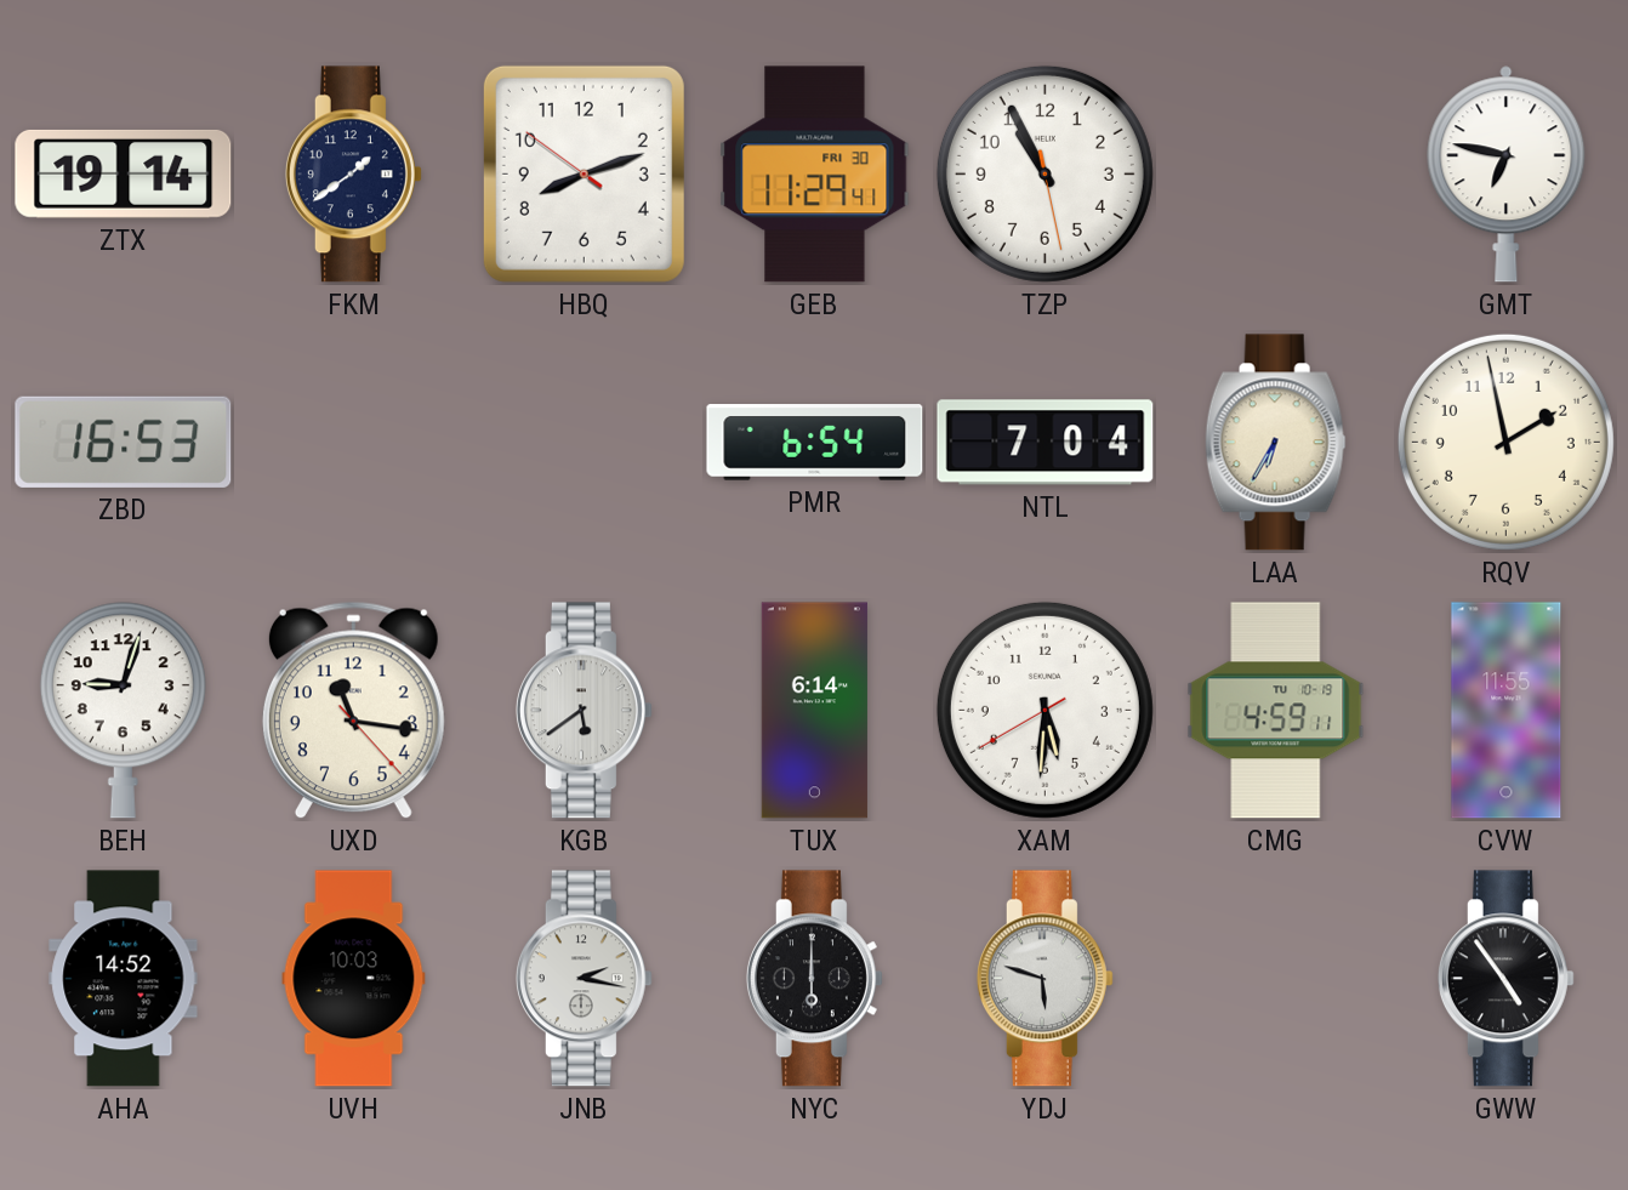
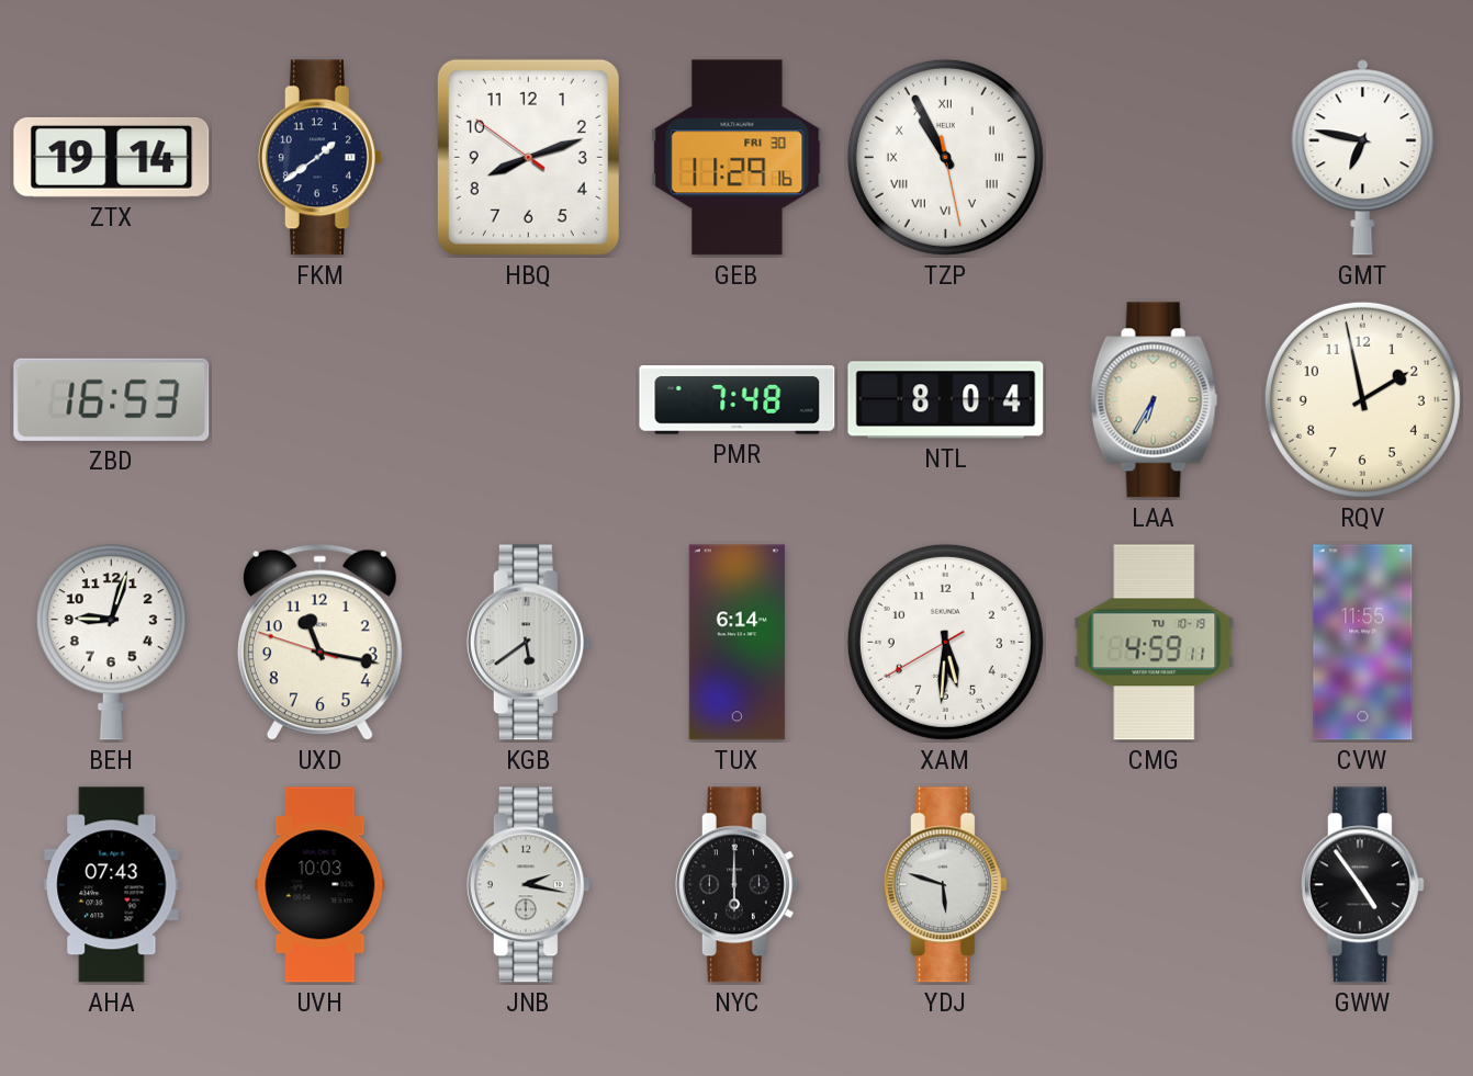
GEB: 11:29:41 -> 11:29:16 (738, 158)
TZP numerals: Arabic -> Roman (945, 157)
PMR: 6:54 -> 7:48 (738, 400)
NTL: 7:04 -> 8:04 (946, 400)
UXD: 11:16:23 -> 11:16:48 (319, 643)
AHA: 14:52 -> 07:43 (112, 885)
